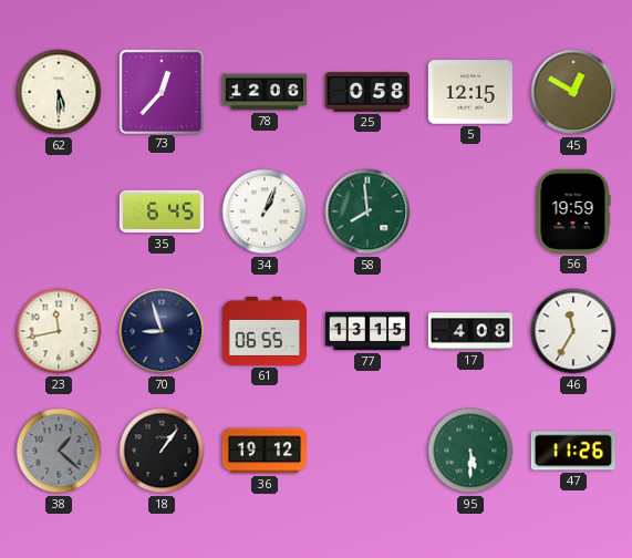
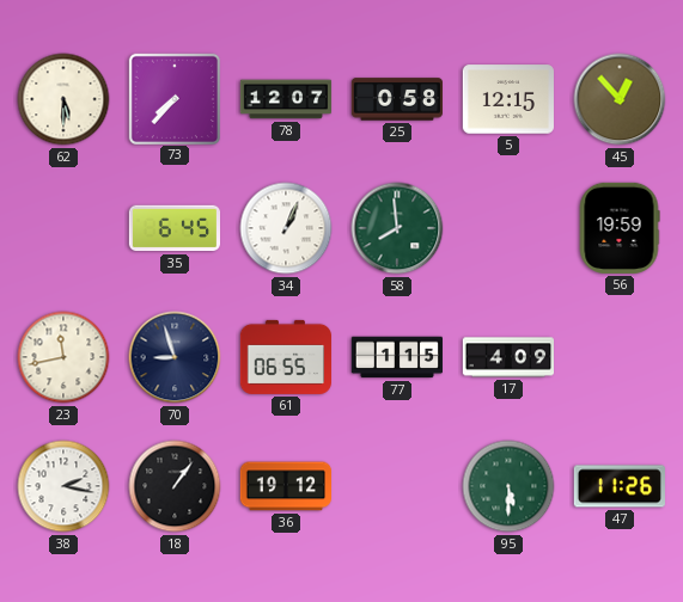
73: 12:37 -> 7:37 (173, 98)
78: 12:06 -> 12:07 (286, 99)
45: 12:50 -> 12:53 (620, 99)
77: 13:15 -> 1:15 (396, 357)
17: 4:08 -> 4:09 (507, 357)
46: 11:35 -> none (573, 331)
38: 1:22 -> 2:17 (63, 486)
38 dial: grey -> white (63, 486)
